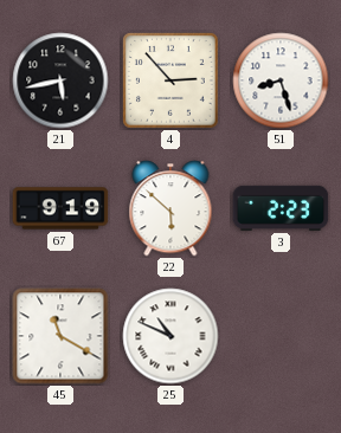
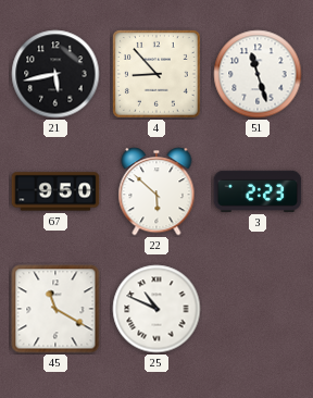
4: 2:53 -> 8:53 (156, 74)
51: 8:27 -> 11:27 (258, 74)
67: 9:19 -> 9:50 (55, 191)
